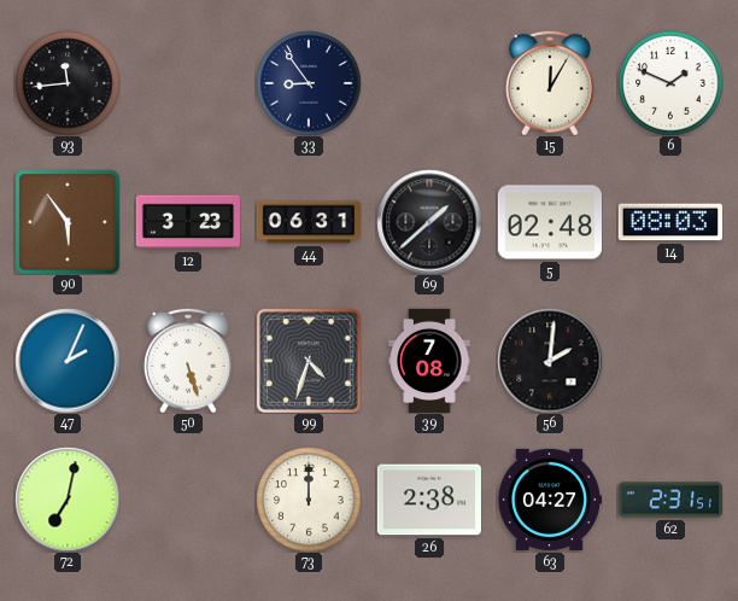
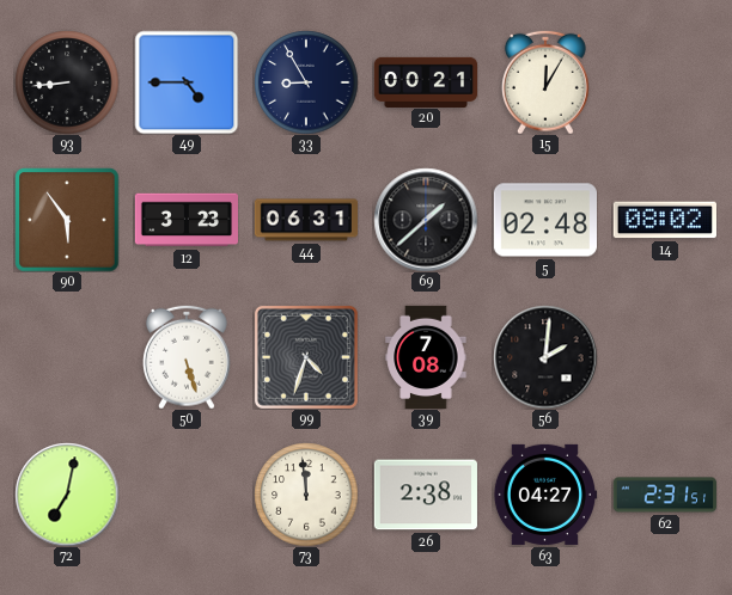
93: 11:44 -> 8:44 (67, 82)
49: none -> 4:45 (187, 82)
33: 8:54 -> 8:55 (306, 82)
20: none -> 00:21 (426, 81)
6: 1:49 -> none (670, 83)
14: 08:03 -> 08:02 (665, 220)
47: 2:04 -> none (68, 361)
73: 12:00 -> 11:59 (306, 495)
